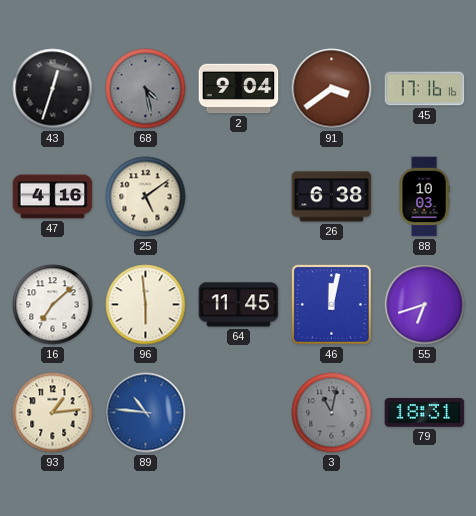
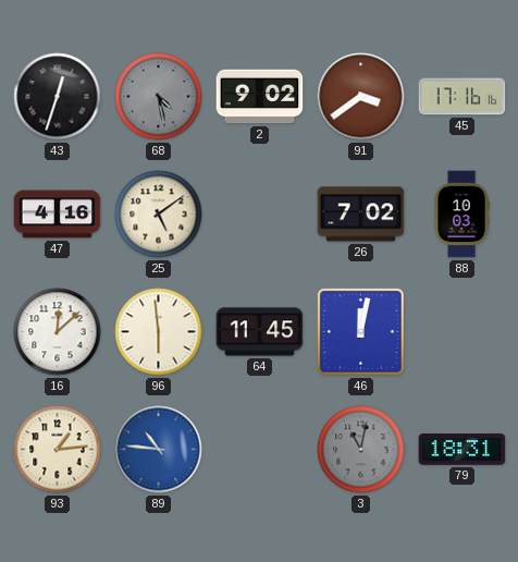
2: 9:04 -> 9:02 (260, 97)
26: 6:38 -> 7:02 (361, 215)
16: 7:08 -> 12:08 (58, 332)
55: 6:42 -> none (425, 305)
